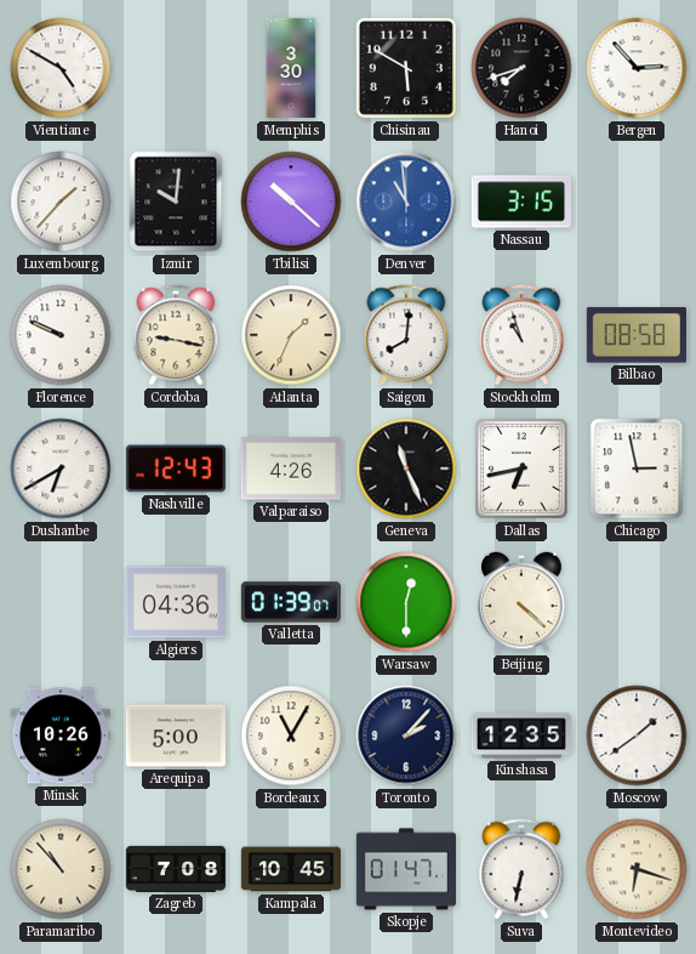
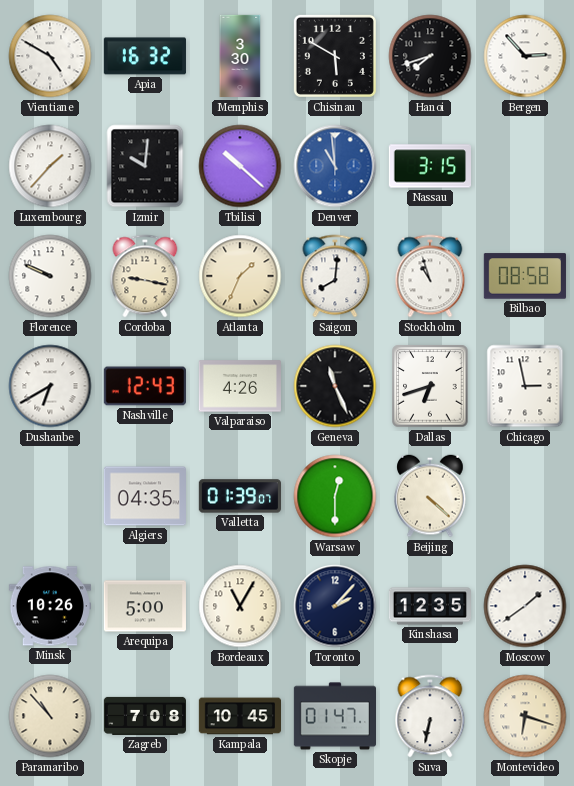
Apia: none -> 16:32 (145, 56)
Dallas: 6:43 -> 6:42 (430, 386)
Algiers: 04:36 -> 04:35 (145, 496)
